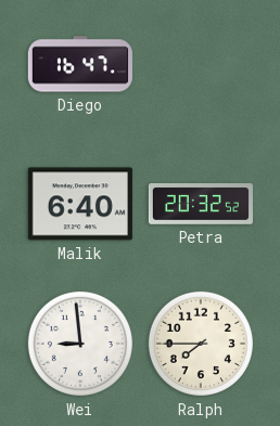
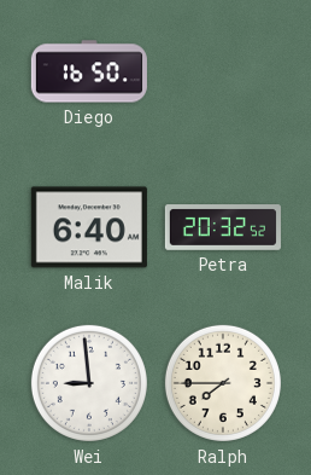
Diego: 16:47 -> 16:50 (89, 71)
